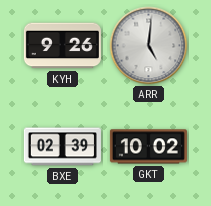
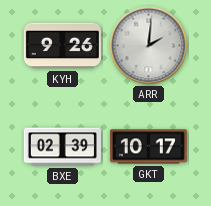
ARR: 5:01 -> 2:01 (149, 46)
GKT: 10:02 -> 10:17 (148, 147)
